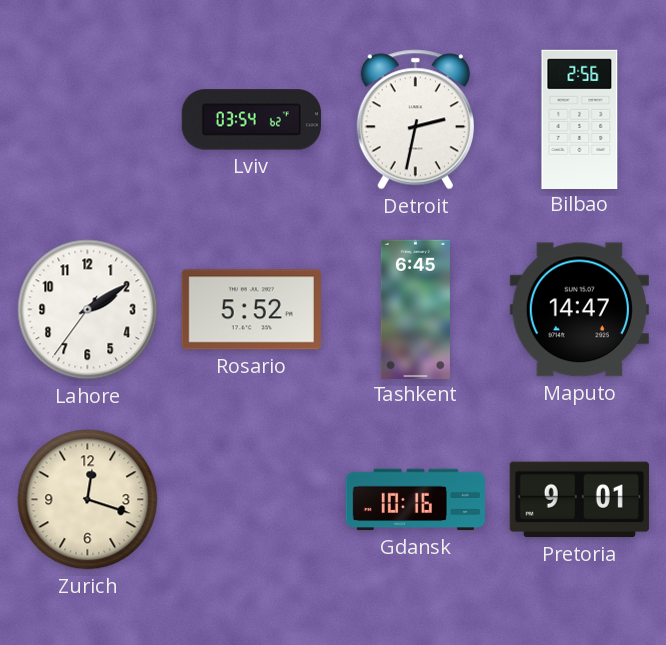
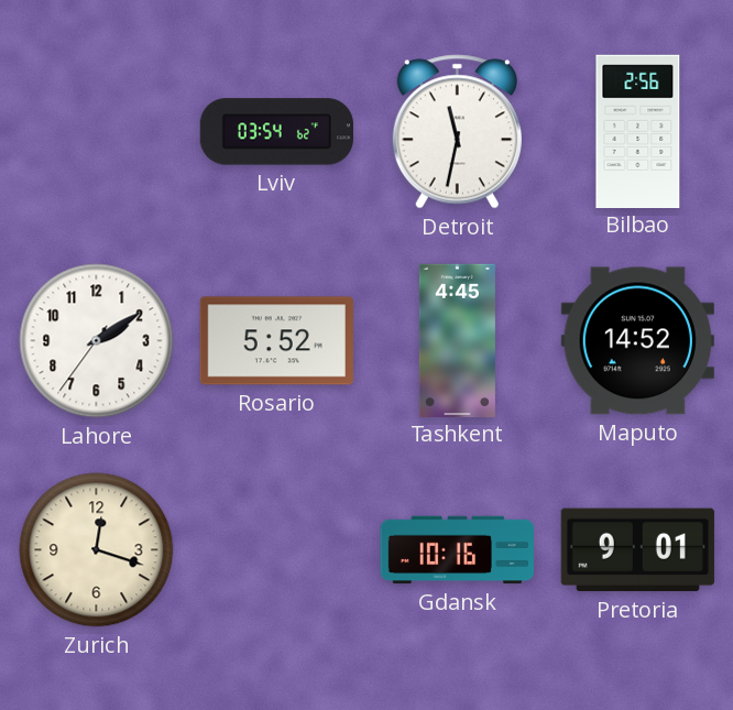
Detroit: 2:32 -> 11:32 (457, 132)
Tashkent: 6:45 -> 4:45 (457, 340)
Maputo: 14:47 -> 14:52 (637, 341)
